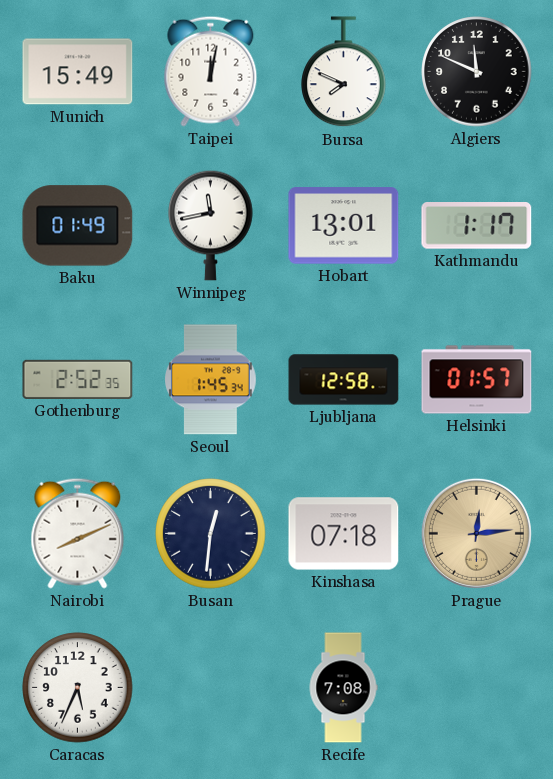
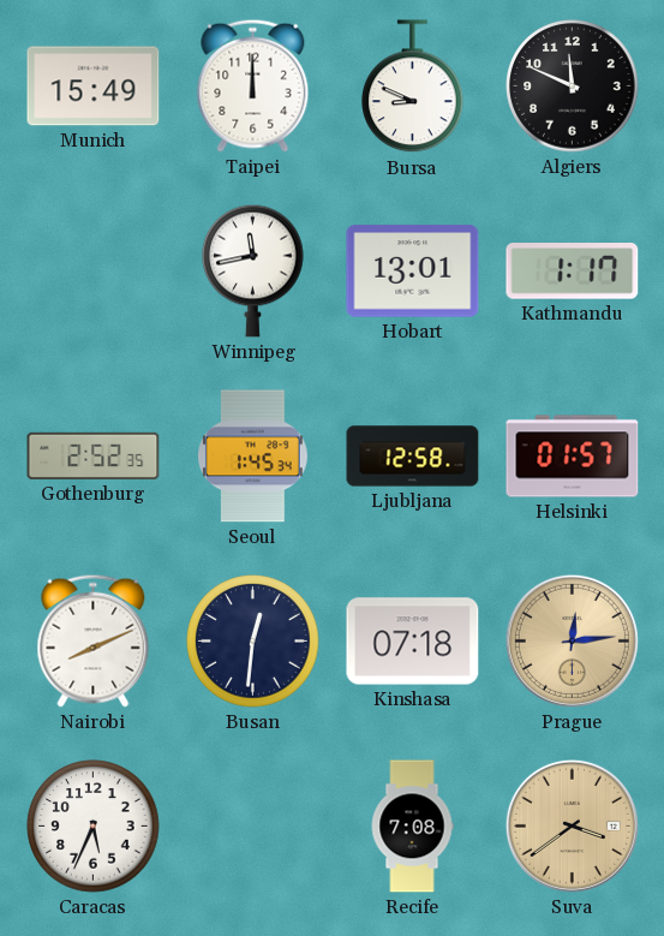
Taipei: 12:02 -> 12:00 (253, 85)
Bursa: 7:49 -> 8:49 (413, 87)
Baku: 01:49 -> none (78, 226)
Suva: none -> 3:39 (572, 825)
